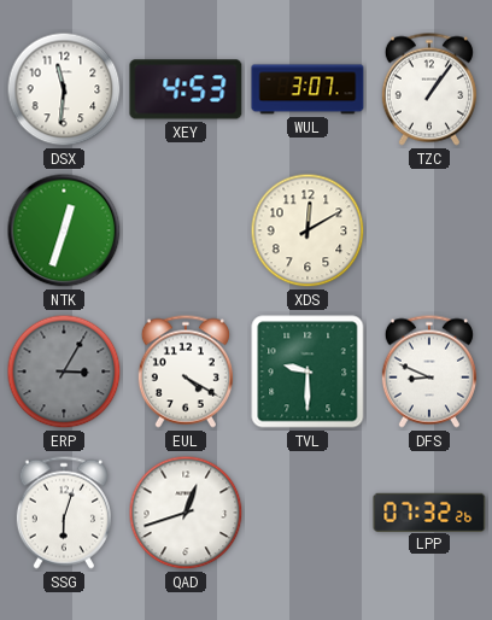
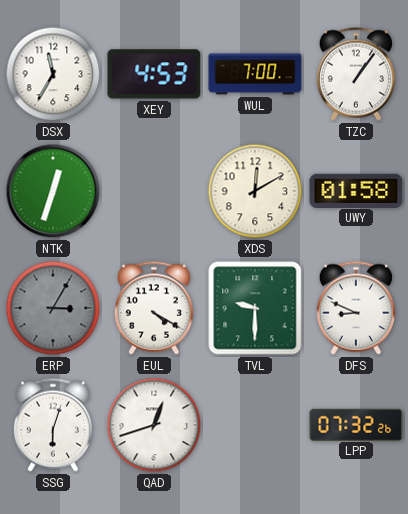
DSX: 11:31 -> 11:35 (53, 74)
WUL: 3:07 -> 7:00 (255, 74)
UWY: none -> 01:58 (356, 190)
